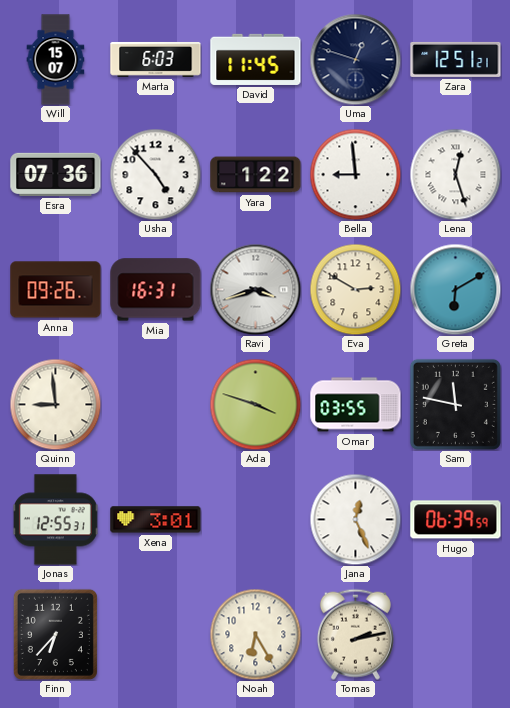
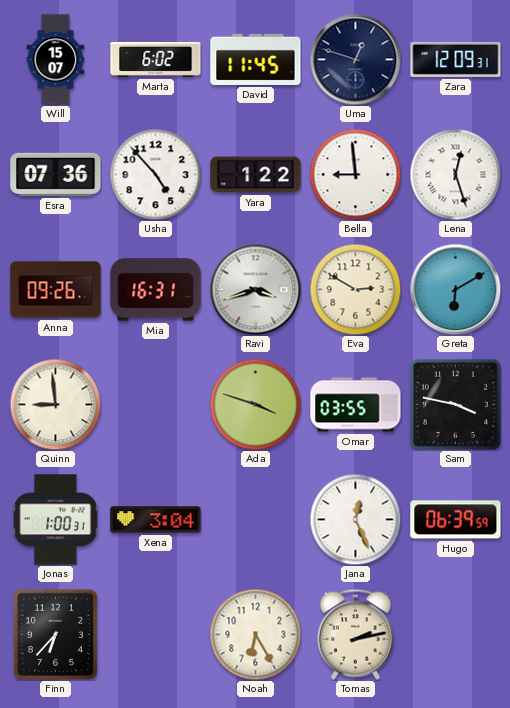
Marta: 6:03 -> 6:02 (156, 59)
Zara: 12:51 -> 12:09 (456, 59)
Sam: 11:47 -> 3:47 (455, 404)
Jonas: 12:55 -> 1:00 (55, 520)
Xena: 3:01 -> 3:04 (156, 520)
